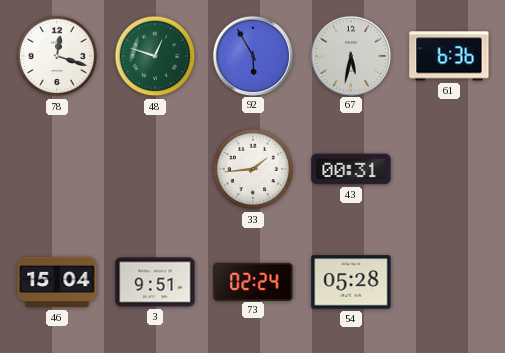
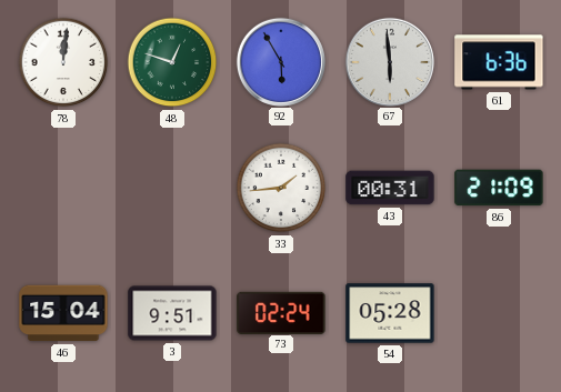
78: 12:18 -> 12:01 (63, 62)
67: 5:32 -> 5:59 (389, 61)
86: none -> 21:09 (499, 188)
